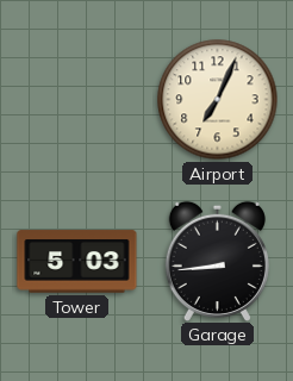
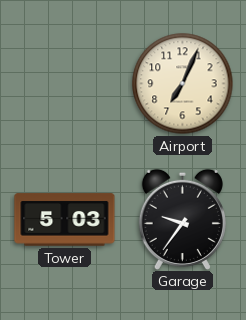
Garage: 8:44 -> 9:36 (182, 219)
